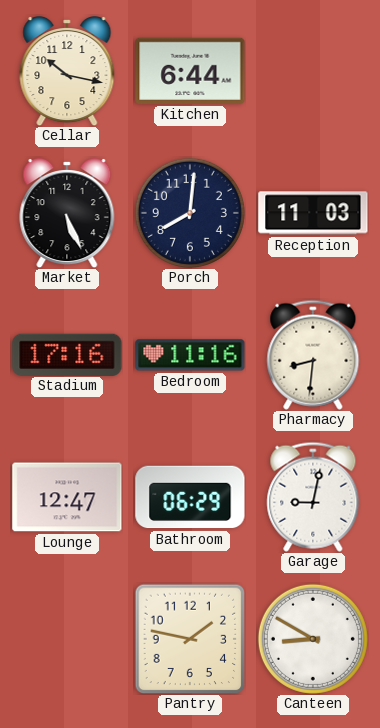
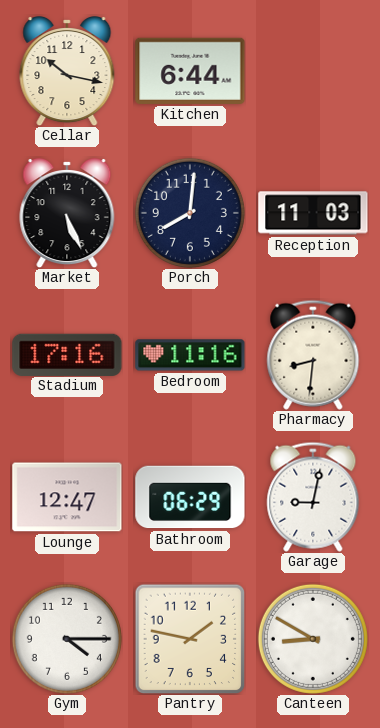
Gym: none -> 4:15 (67, 639)
